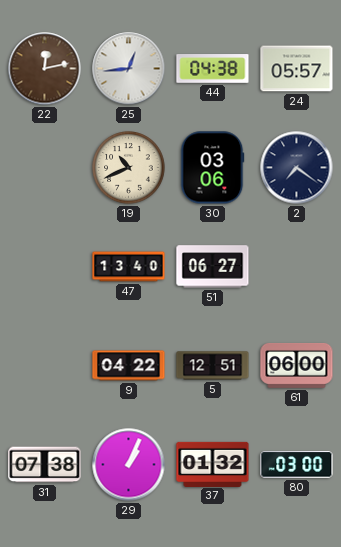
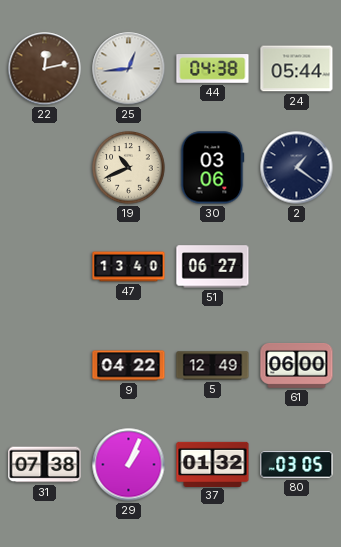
24: 05:57 -> 05:44 (297, 69)
2: 7:21 -> 1:21 (297, 168)
5: 12:51 -> 12:49 (213, 366)
80: 03:00 -> 03:05 (297, 465)
